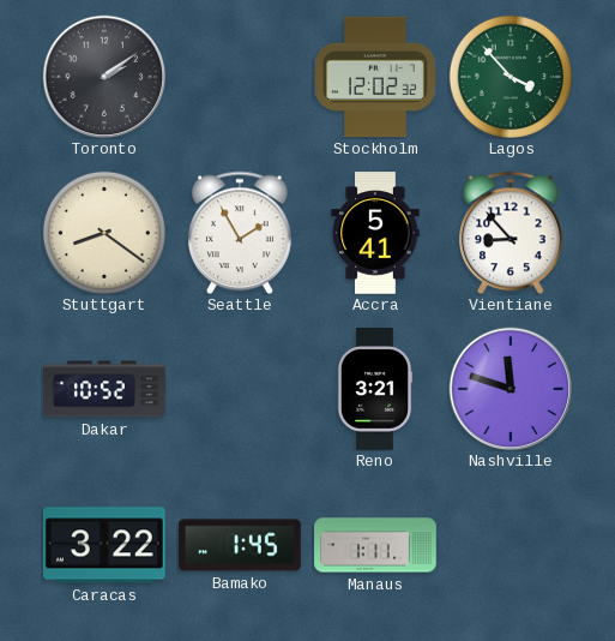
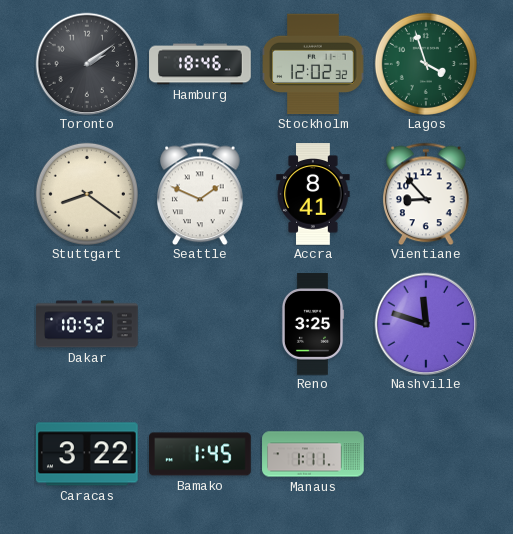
Hamburg: none -> 18:46 (200, 64)
Lagos: 3:53 -> 3:57 (426, 64)
Seattle: 1:55 -> 1:49 (201, 194)
Accra: 5:41 -> 8:41 (313, 194)
Reno: 3:21 -> 3:25 (313, 324)
